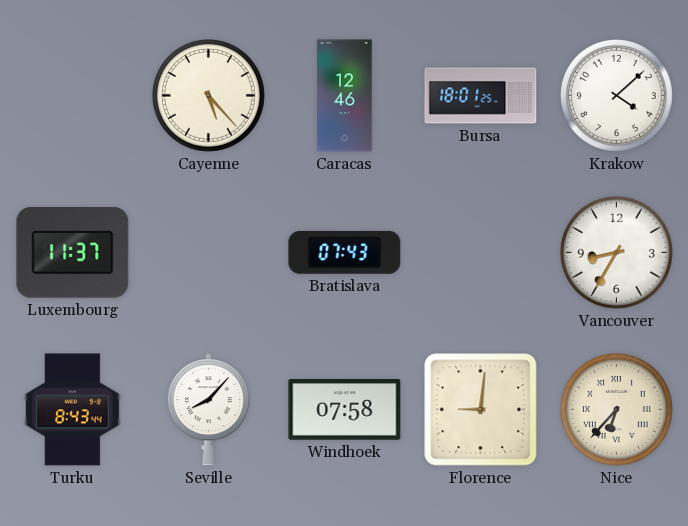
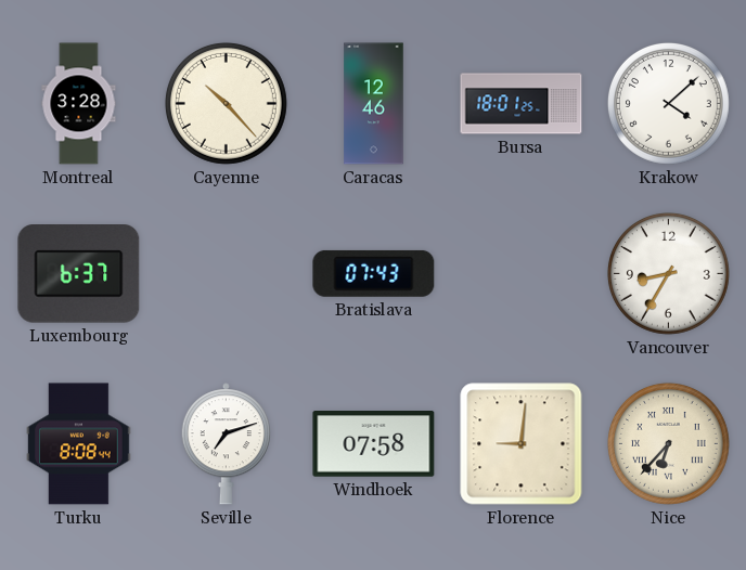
Montreal: none -> 3:28 (79, 104)
Cayenne: 5:23 -> 10:23 (226, 103)
Luxembourg: 11:37 -> 6:37 (79, 274)
Turku: 8:43 -> 8:08 (79, 444)
Seville: 8:07 -> 7:12 (226, 444)
